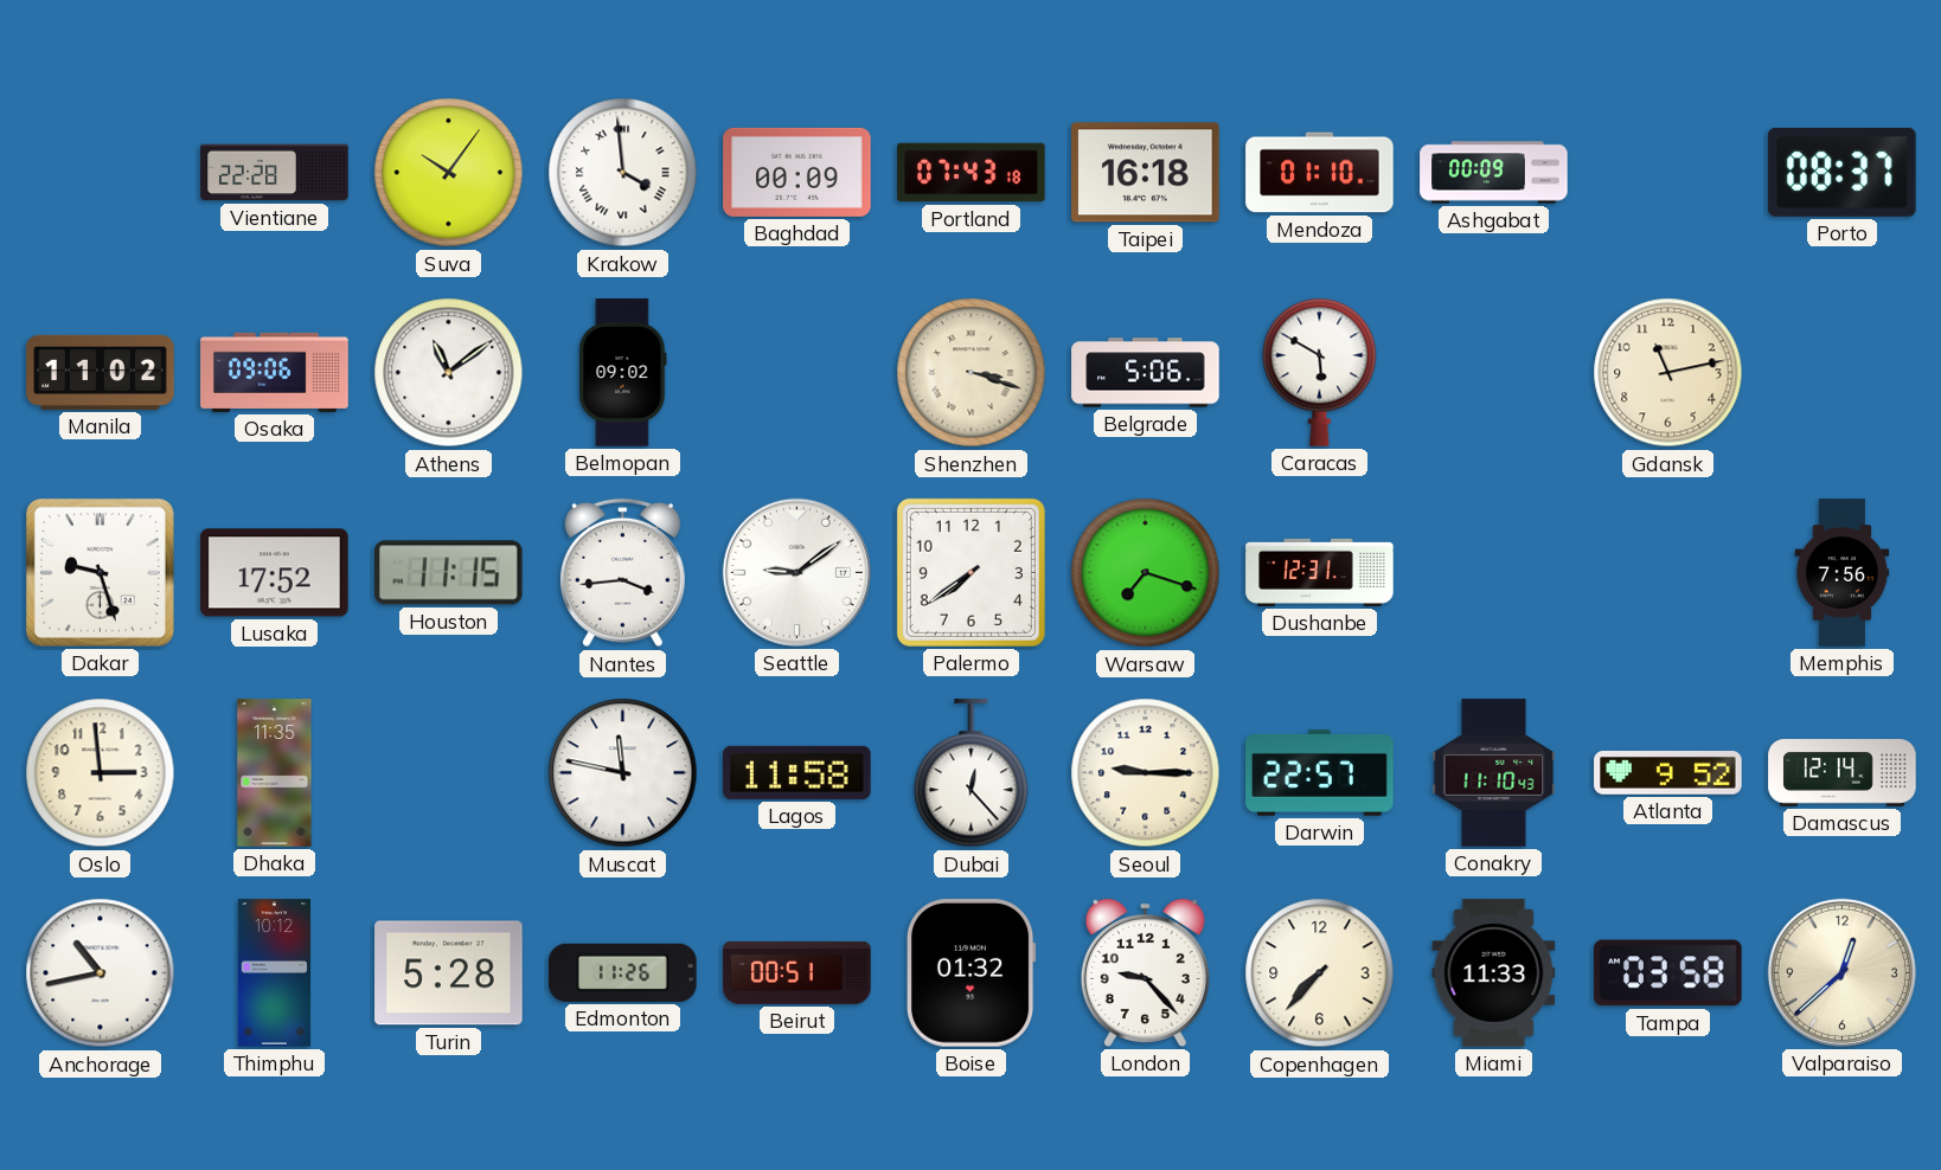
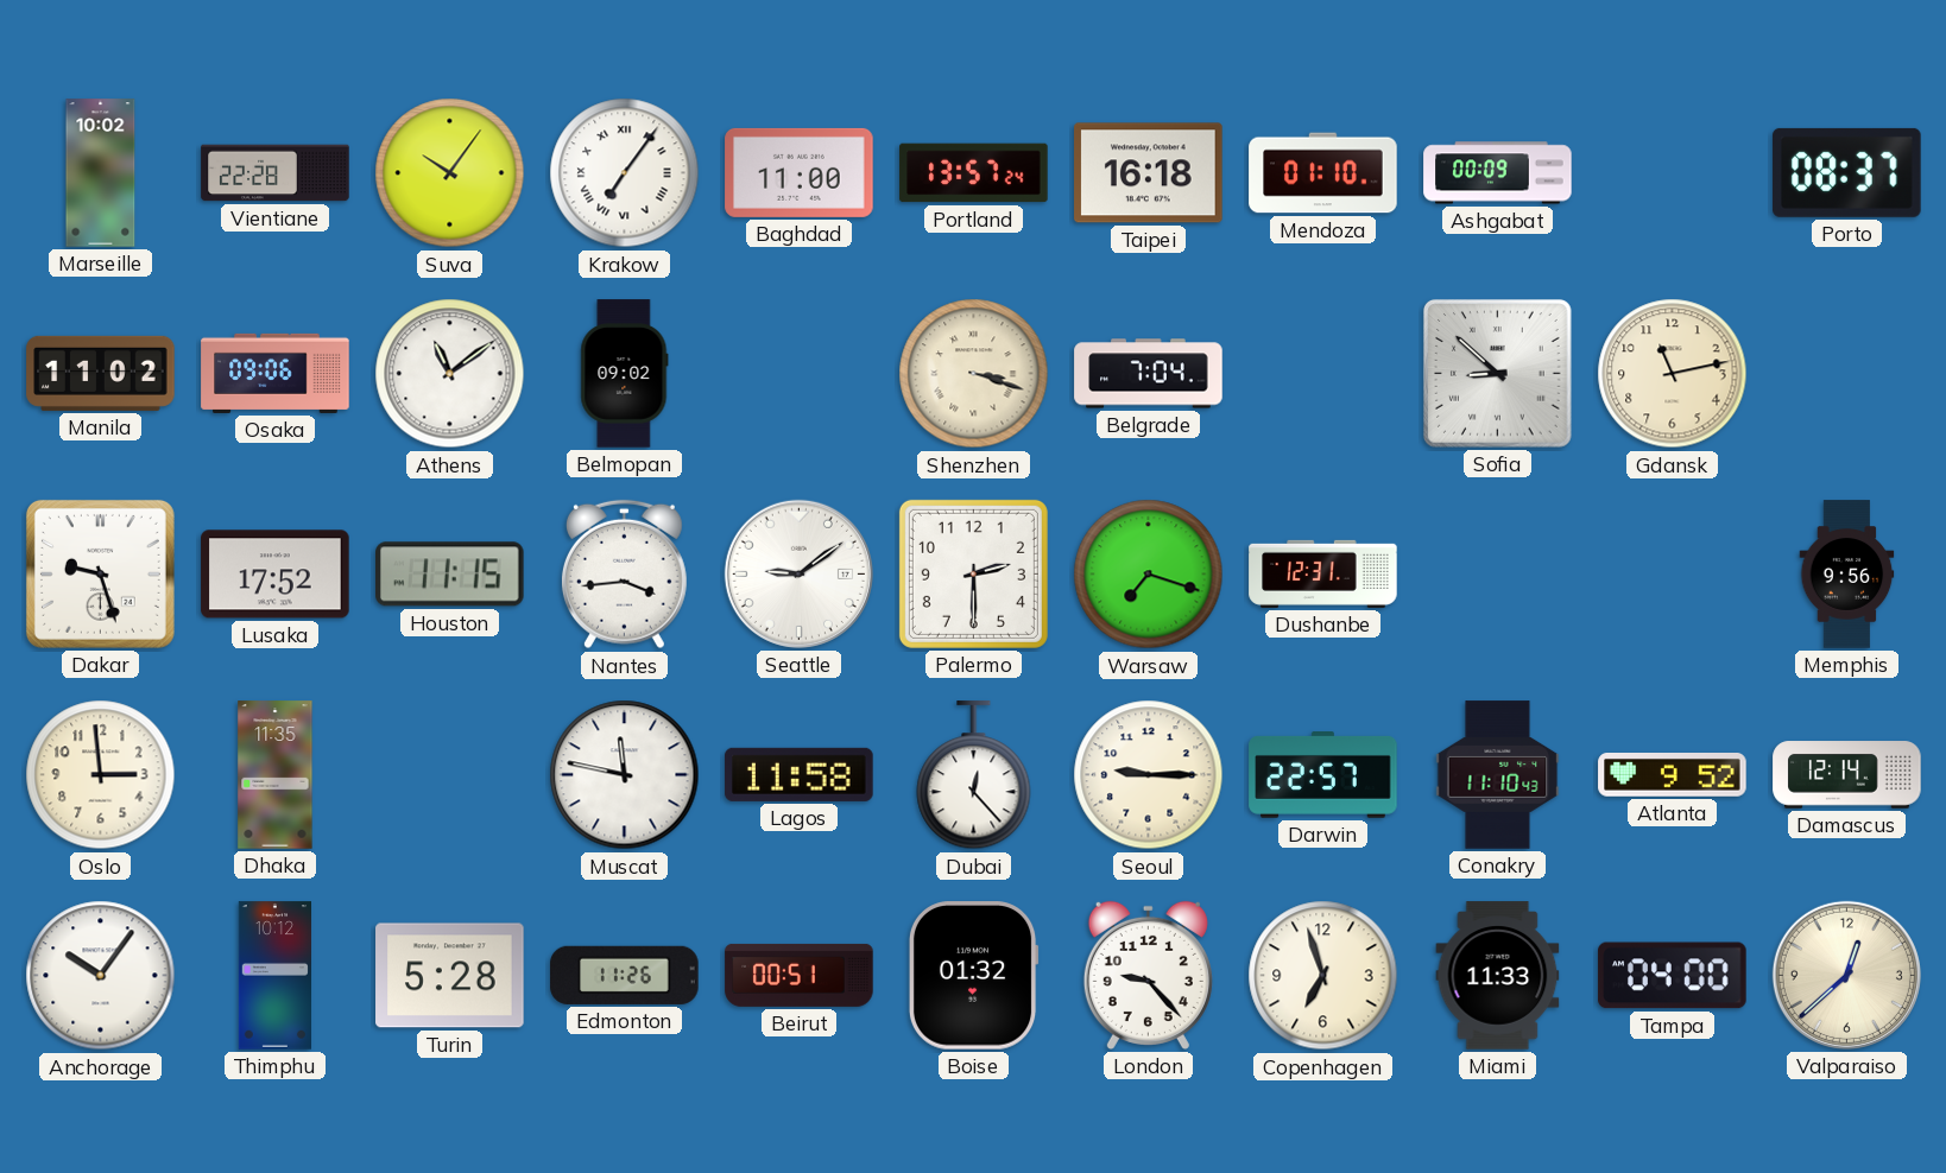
Marseille: none -> 10:02 (101, 173)
Krakow: 3:59 -> 7:06 (625, 173)
Baghdad: 00:09 -> 11:00 (800, 172)
Portland: 07:43 -> 13:57 (974, 173)
Belgrade: 5:06 -> 7:04 (1149, 374)
Caracas: 5:50 -> none (1320, 372)
Sofia: none -> 8:52 (1498, 374)
Palermo: 7:39 -> 2:30 (973, 573)
Memphis: 7:56 -> 9:56 (1847, 575)
Anchorage: 10:43 -> 10:06 (101, 976)
Copenhagen: 7:37 -> 6:57 (1323, 976)
Tampa: 03:58 -> 04:00 (1673, 976)
